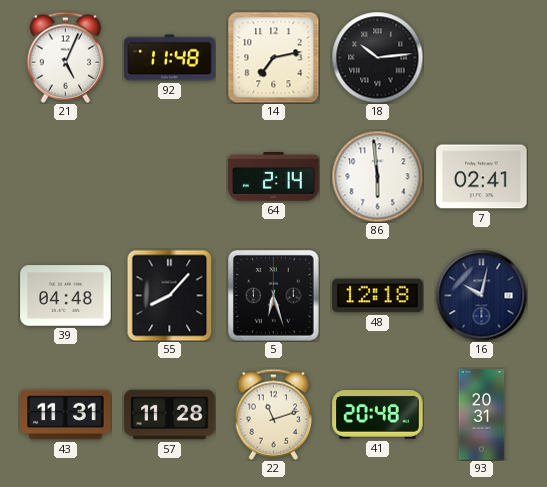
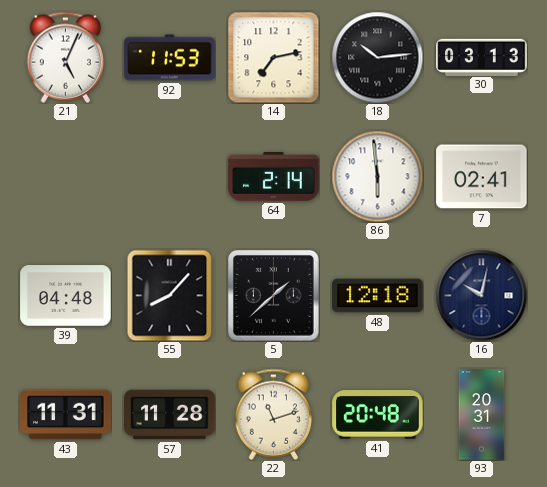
92: 11:48 -> 11:53 (170, 58)
30: none -> 03:13 (482, 57)
5: 6:27 -> 1:38 (274, 296)
